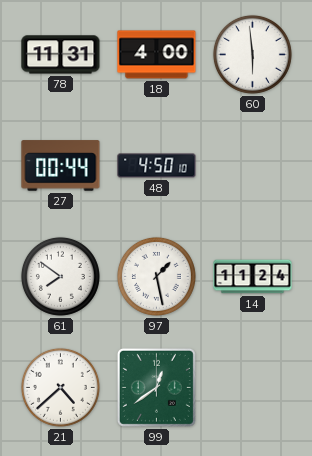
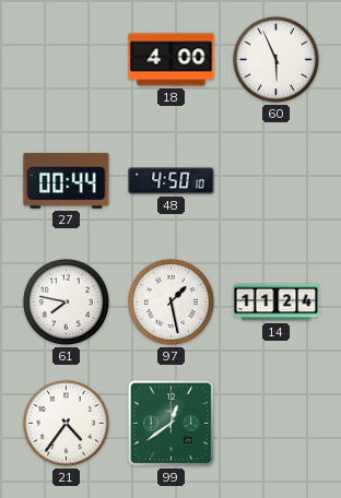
78: 11:31 -> none (61, 55)
60: 5:59 -> 5:56 (275, 59)
61: 7:51 -> 7:47 (66, 301)
21: 4:38 -> 4:36 (66, 423)
